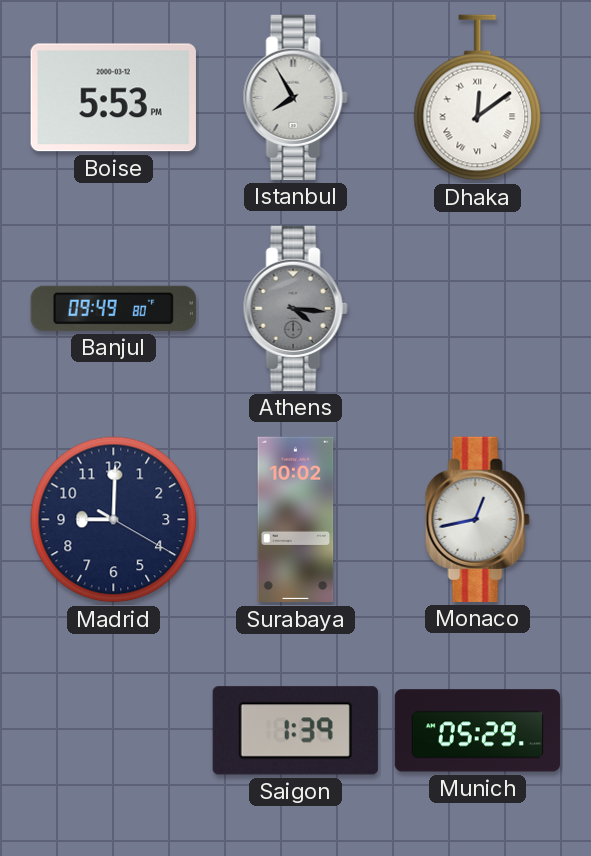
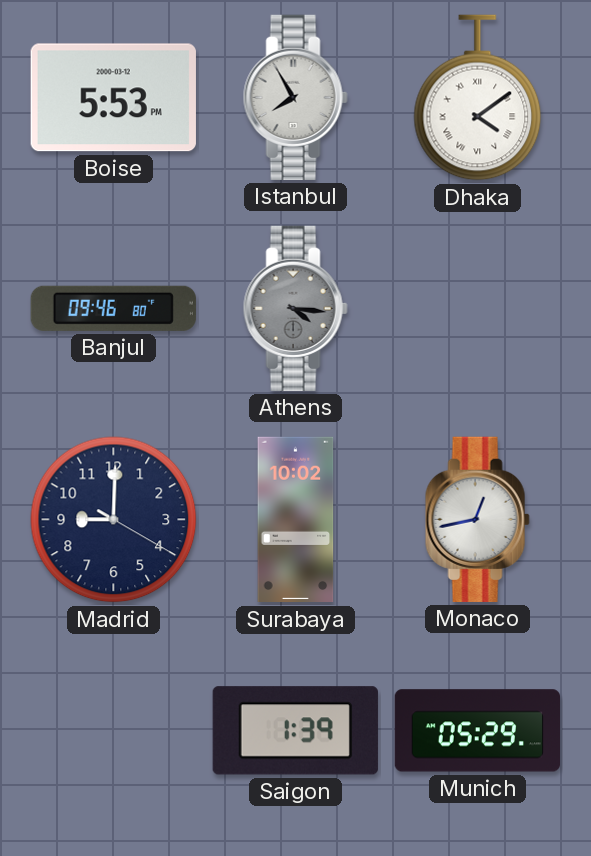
Dhaka: 12:09 -> 4:09 (478, 98)
Banjul: 09:49 -> 09:46 (113, 308)
